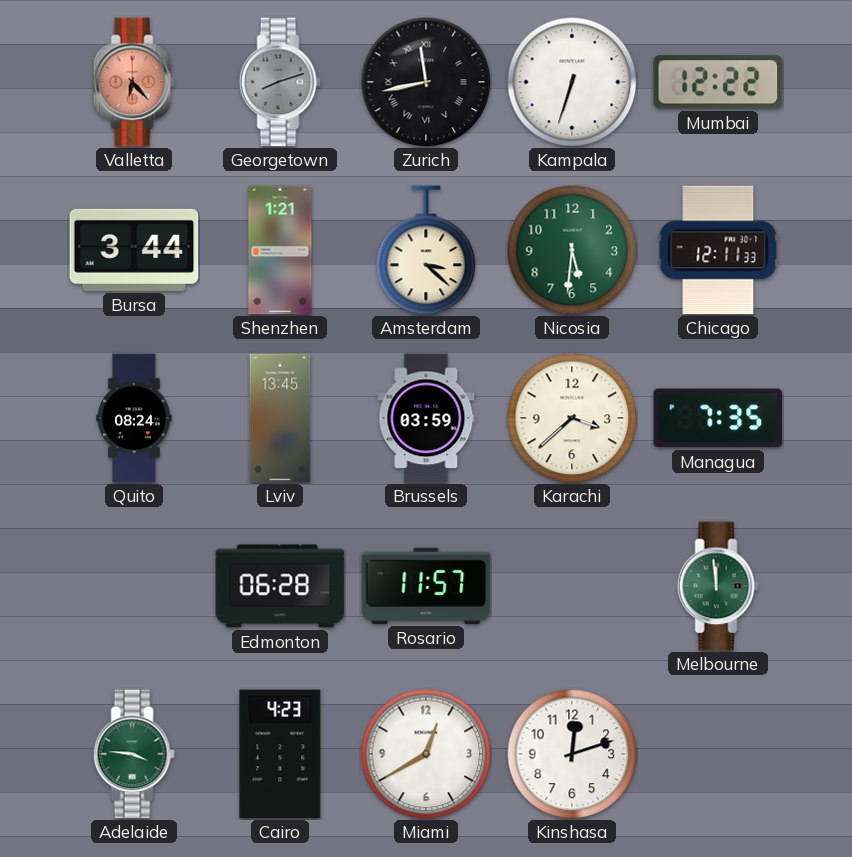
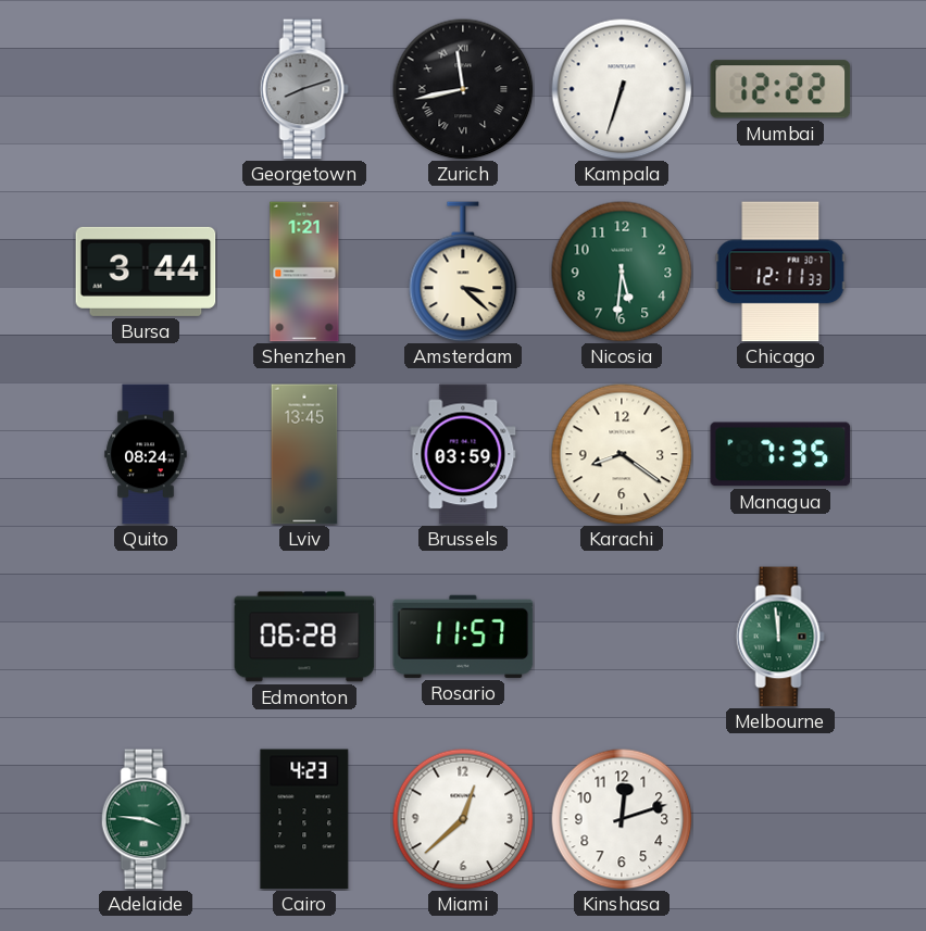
Valletta: 6:23 -> none (134, 82)
Karachi: 3:38 -> 8:21 (622, 454)
Miami: 12:40 -> 12:38 (463, 819)
